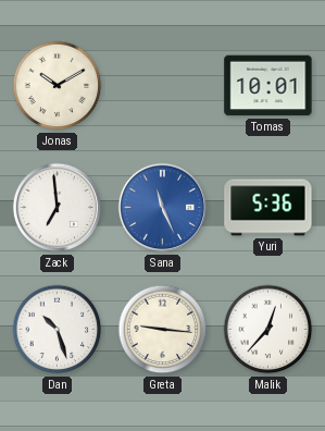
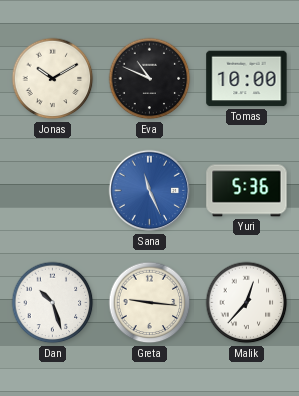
Eva: none -> 10:49 (150, 79)
Tomas: 10:01 -> 10:00 (247, 79)
Zack: 6:59 -> none (58, 208)
